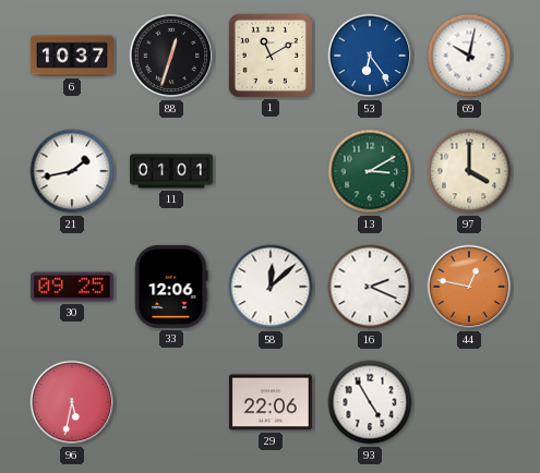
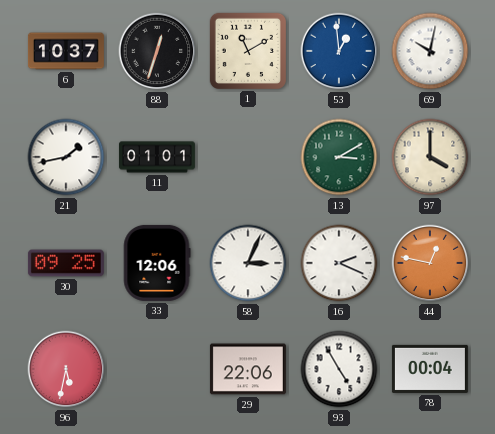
53: 6:24 -> 12:59 (339, 51)
58: 12:08 -> 3:04 (248, 263)
78: none -> 00:04 (430, 369)
